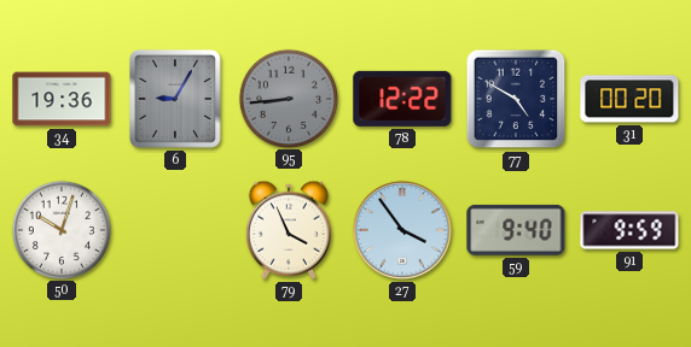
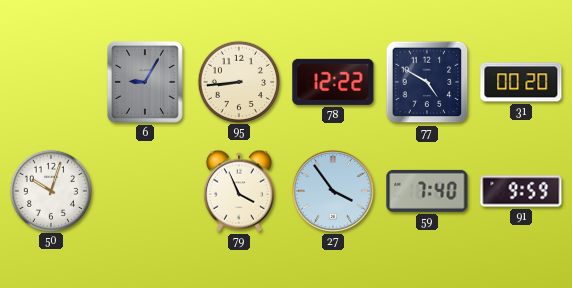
34: 19:36 -> none (62, 99)
95 dial: grey -> cream (238, 81)
59: 9:40 -> 7:40 (427, 191)
